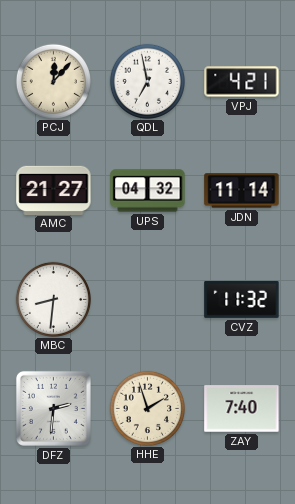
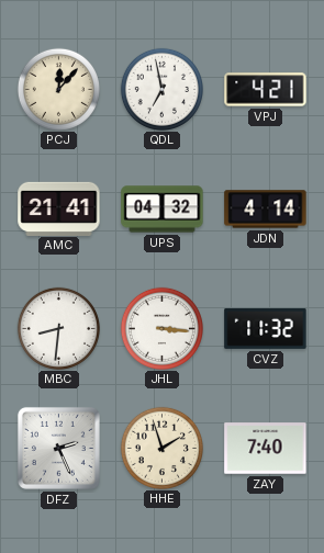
AMC: 21:27 -> 21:41 (59, 208)
JDN: 11:14 -> 4:14 (266, 210)
JHL: none -> 3:16 (161, 328)
DFZ: 2:31 -> 2:26 (58, 448)
